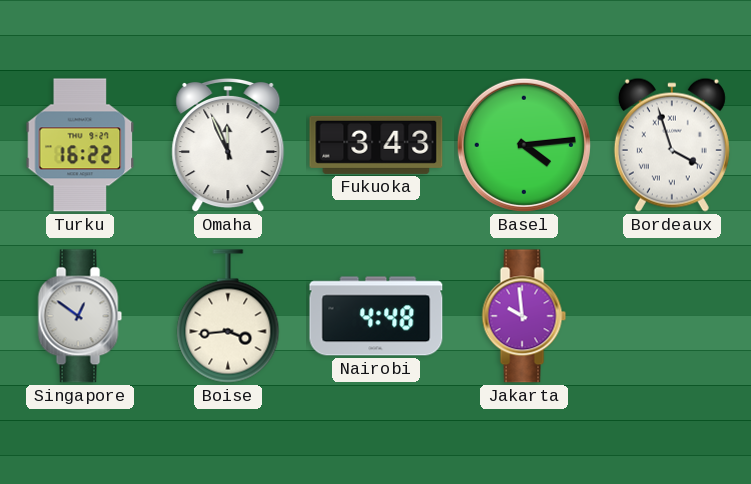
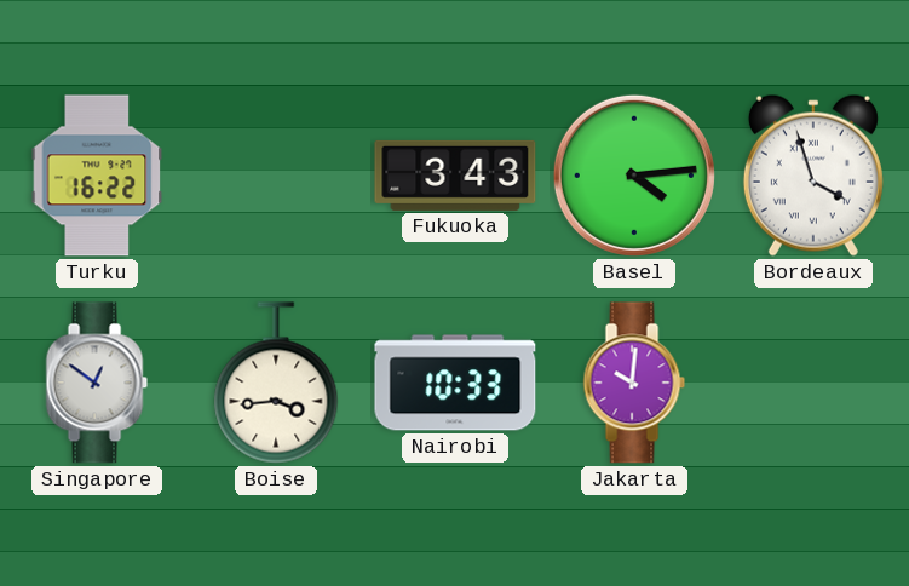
Omaha: 11:56 -> none (228, 145)
Nairobi: 4:48 -> 10:33 (455, 383)
Jakarta: 9:59 -> 10:01 (634, 383)
